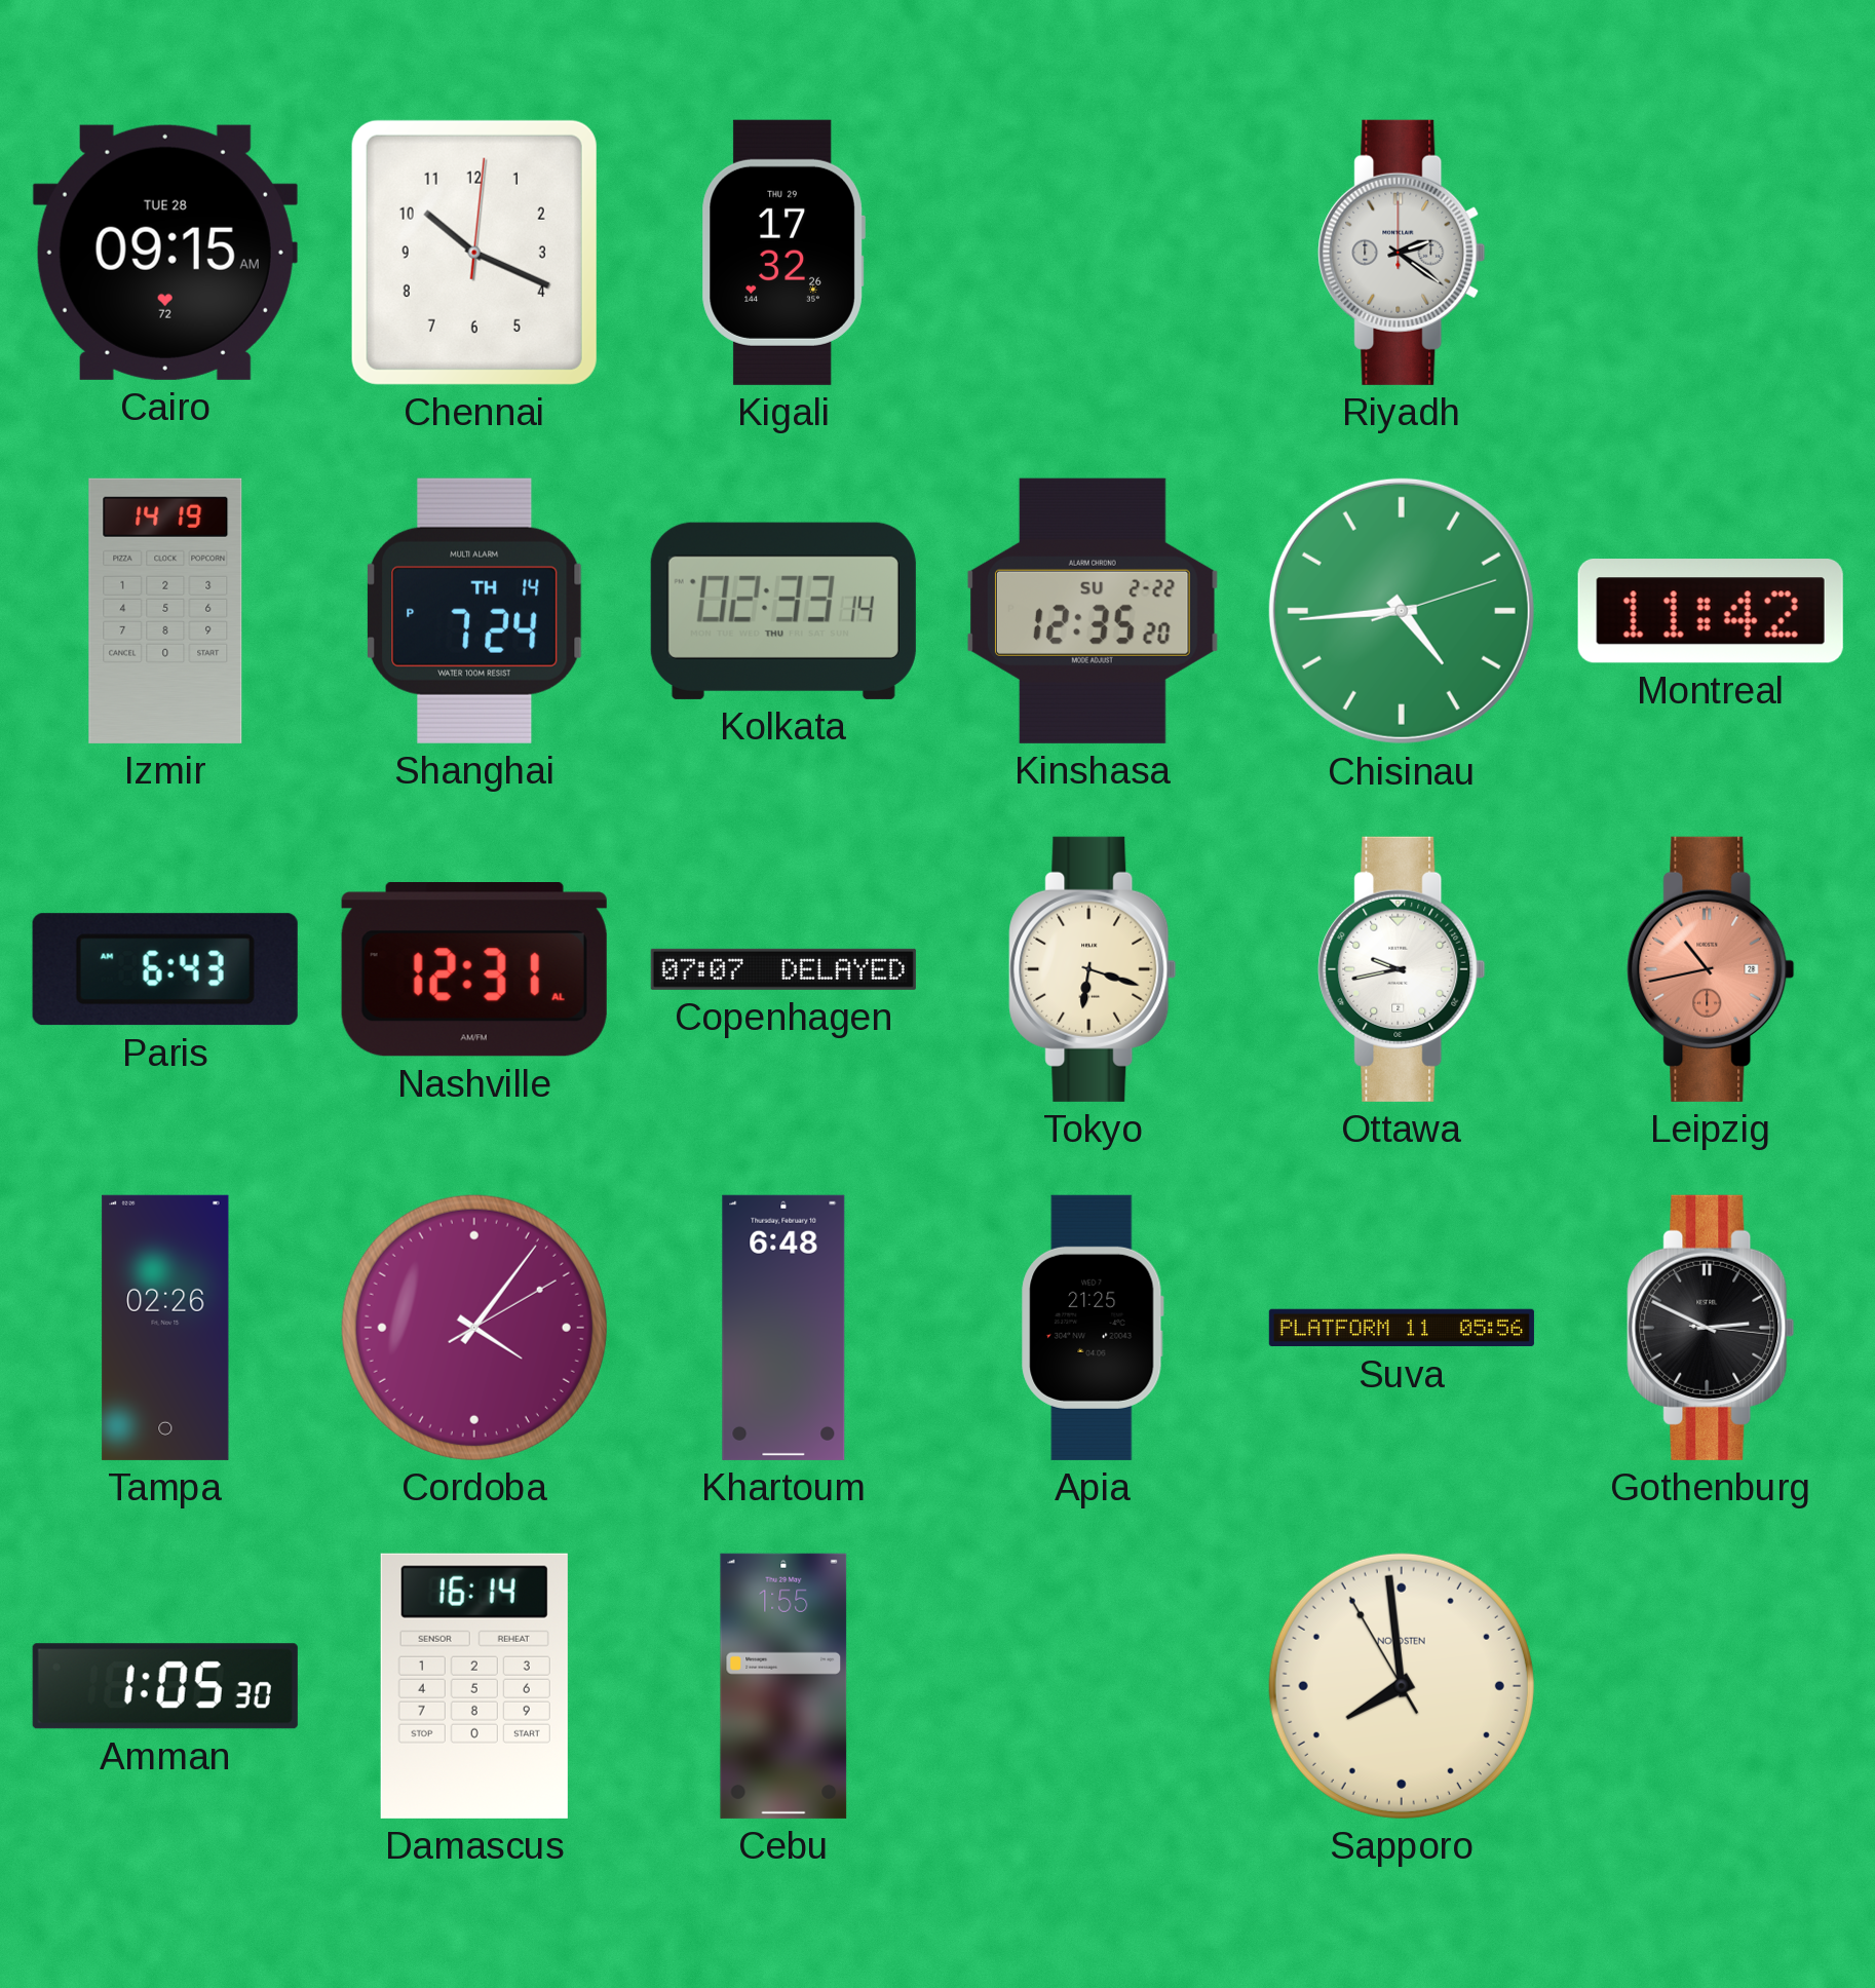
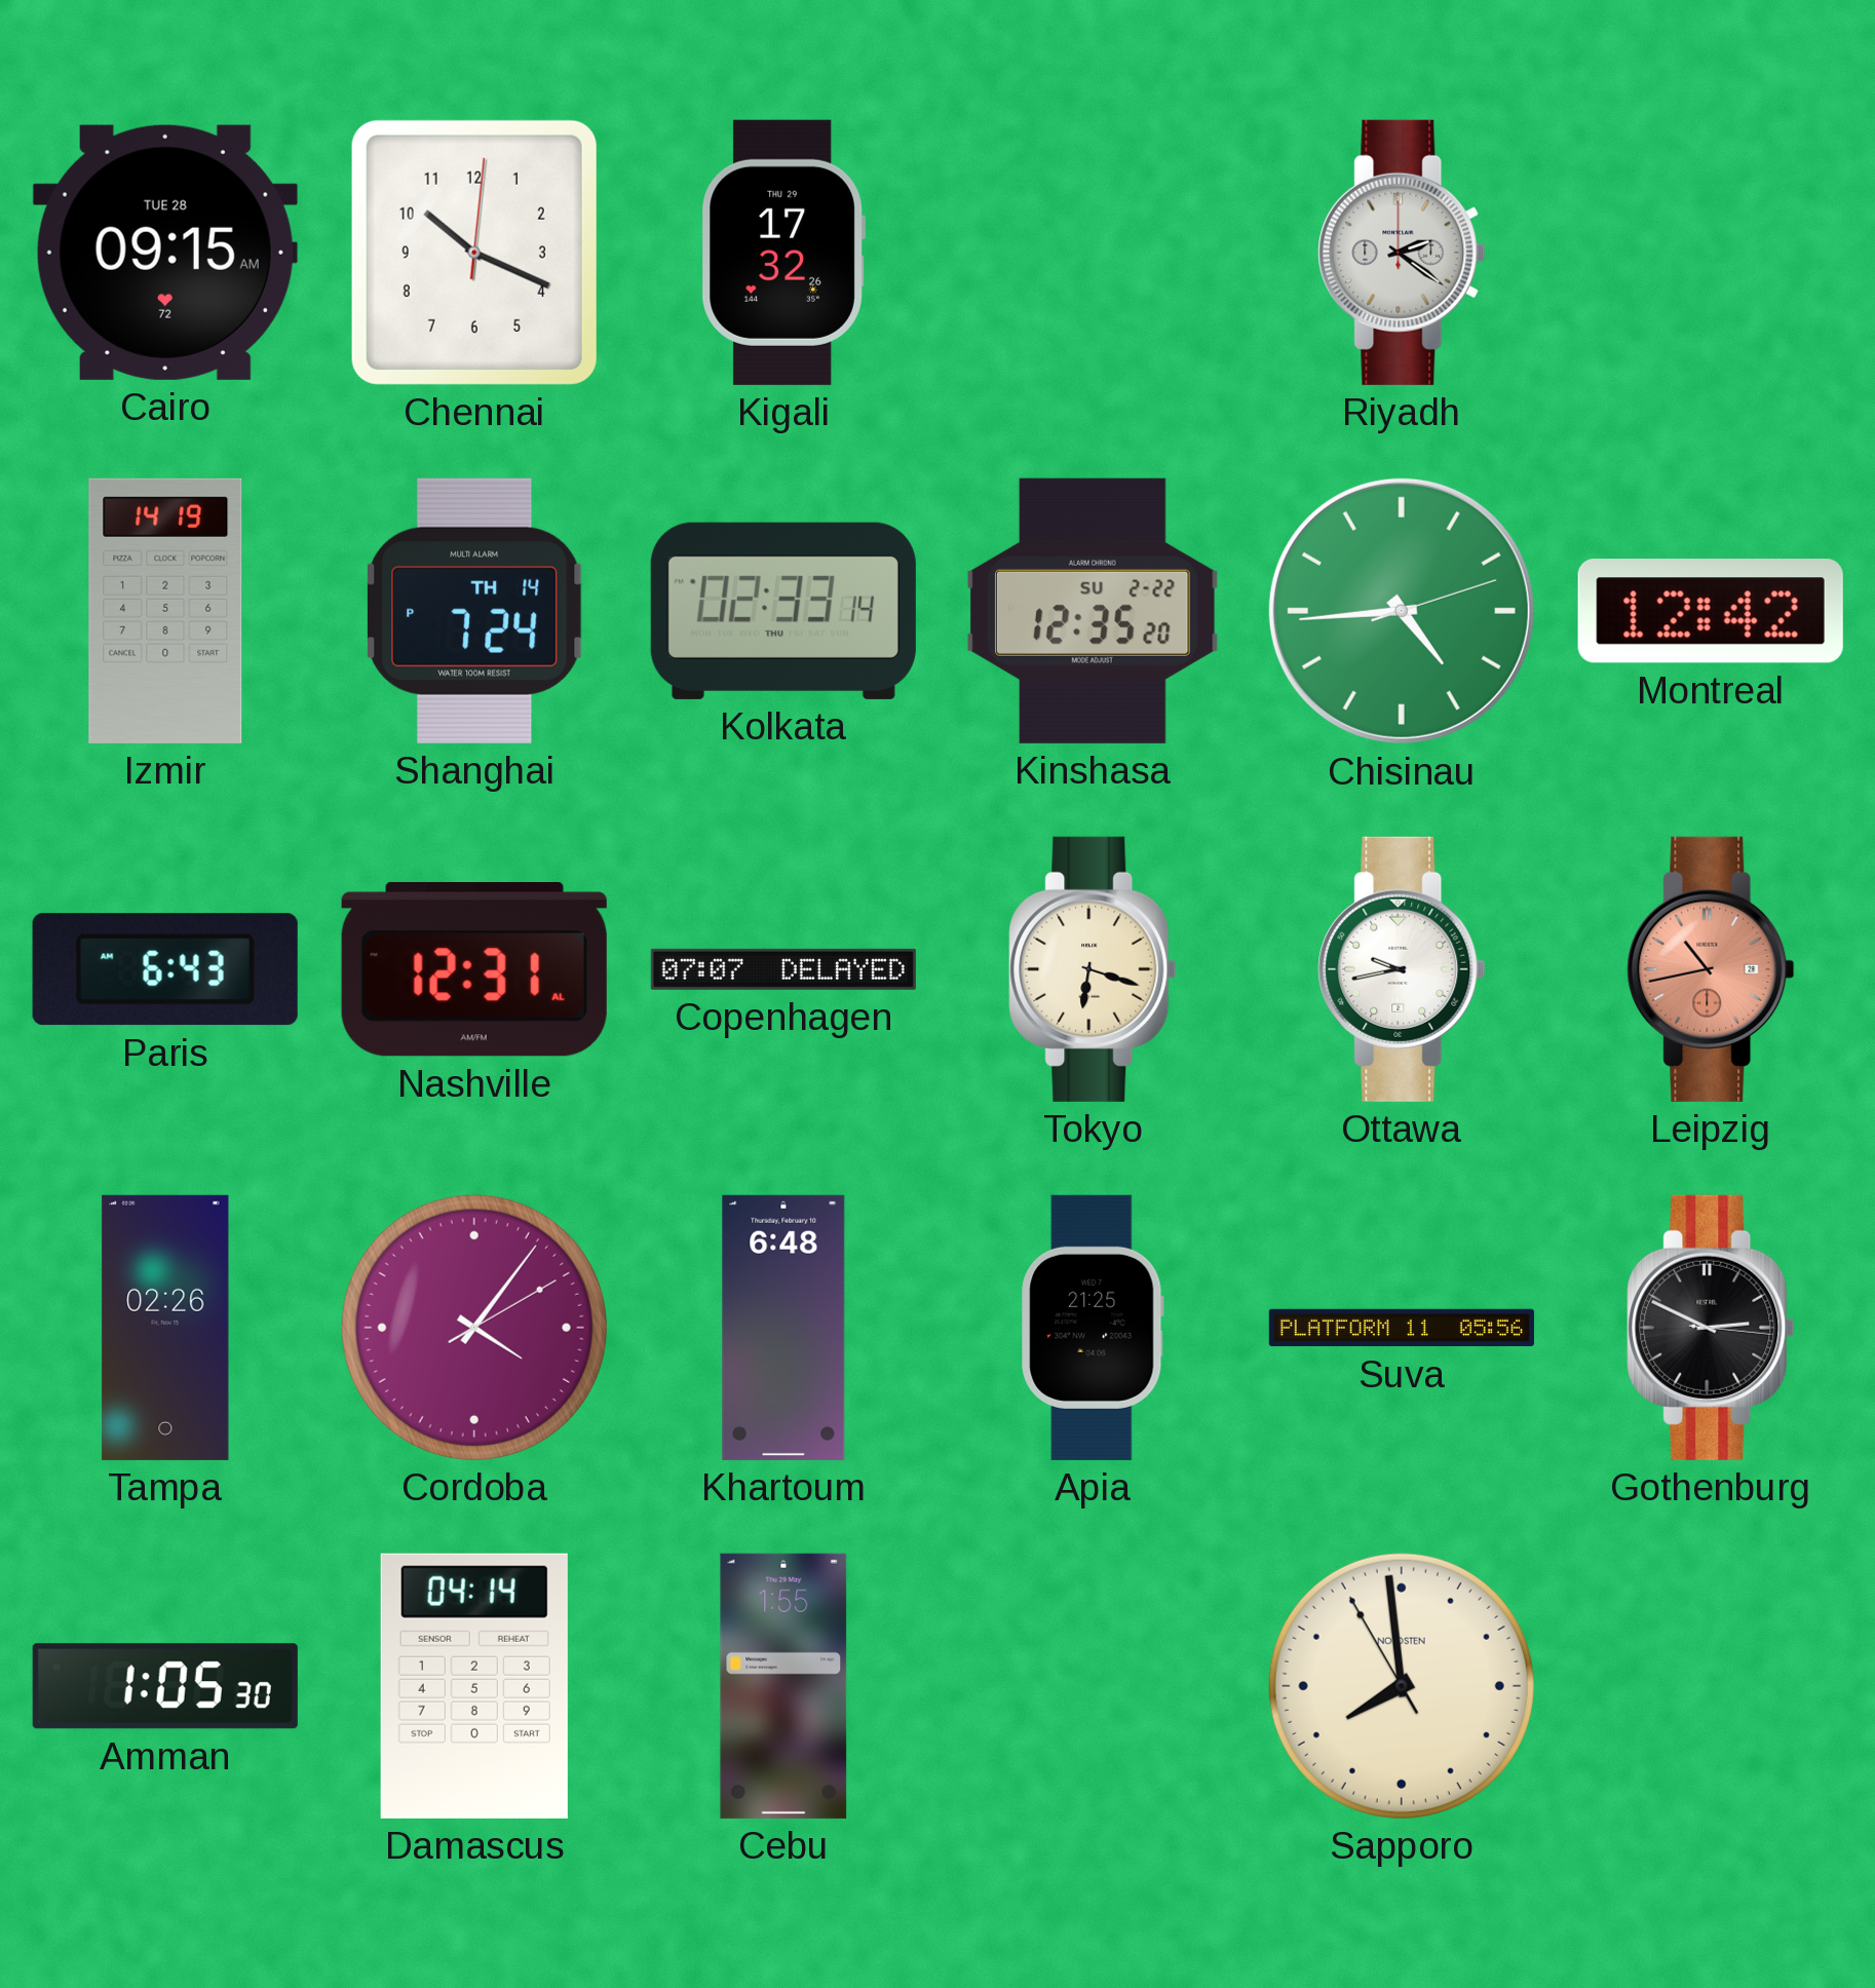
Montreal: 11:42 -> 12:42 (1711, 611)
Damascus: 16:14 -> 04:14 (474, 1686)
